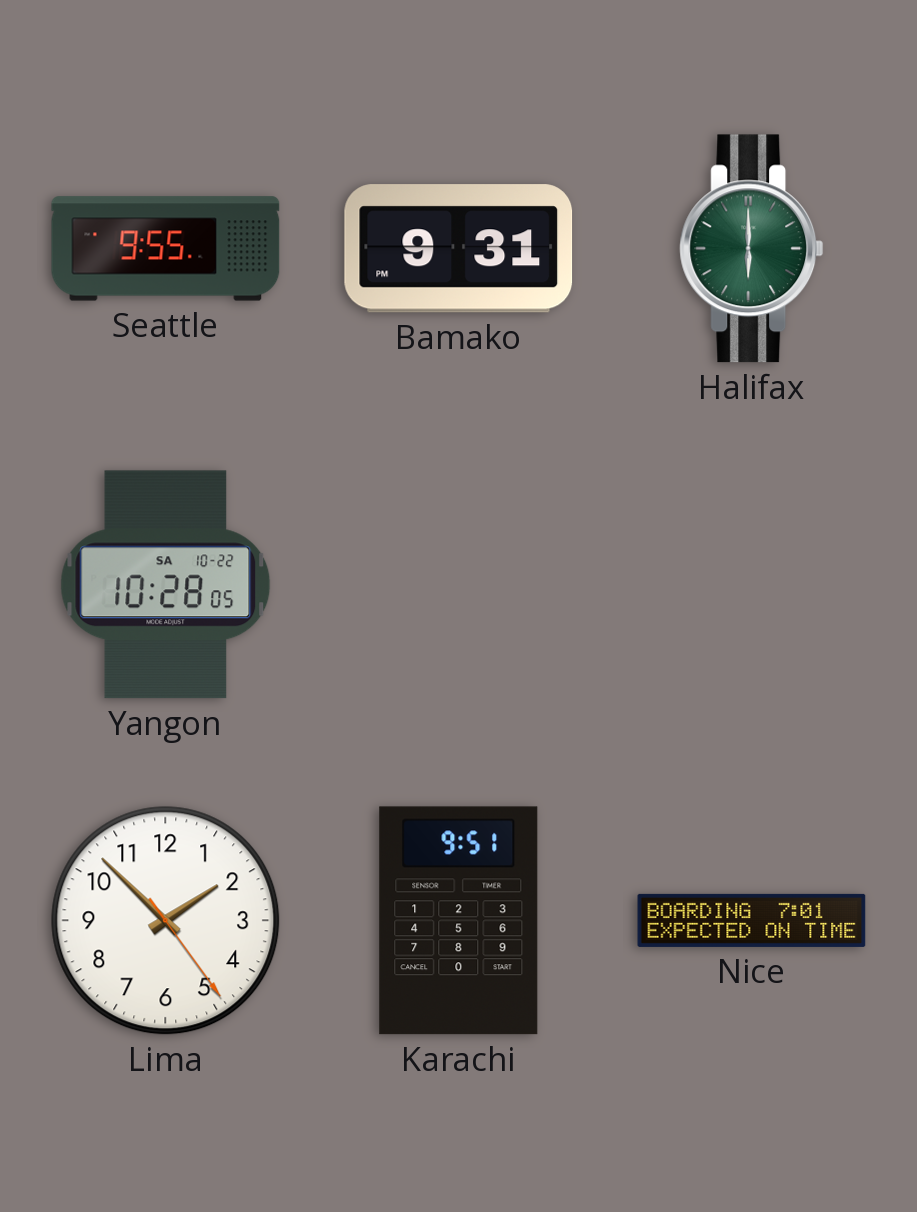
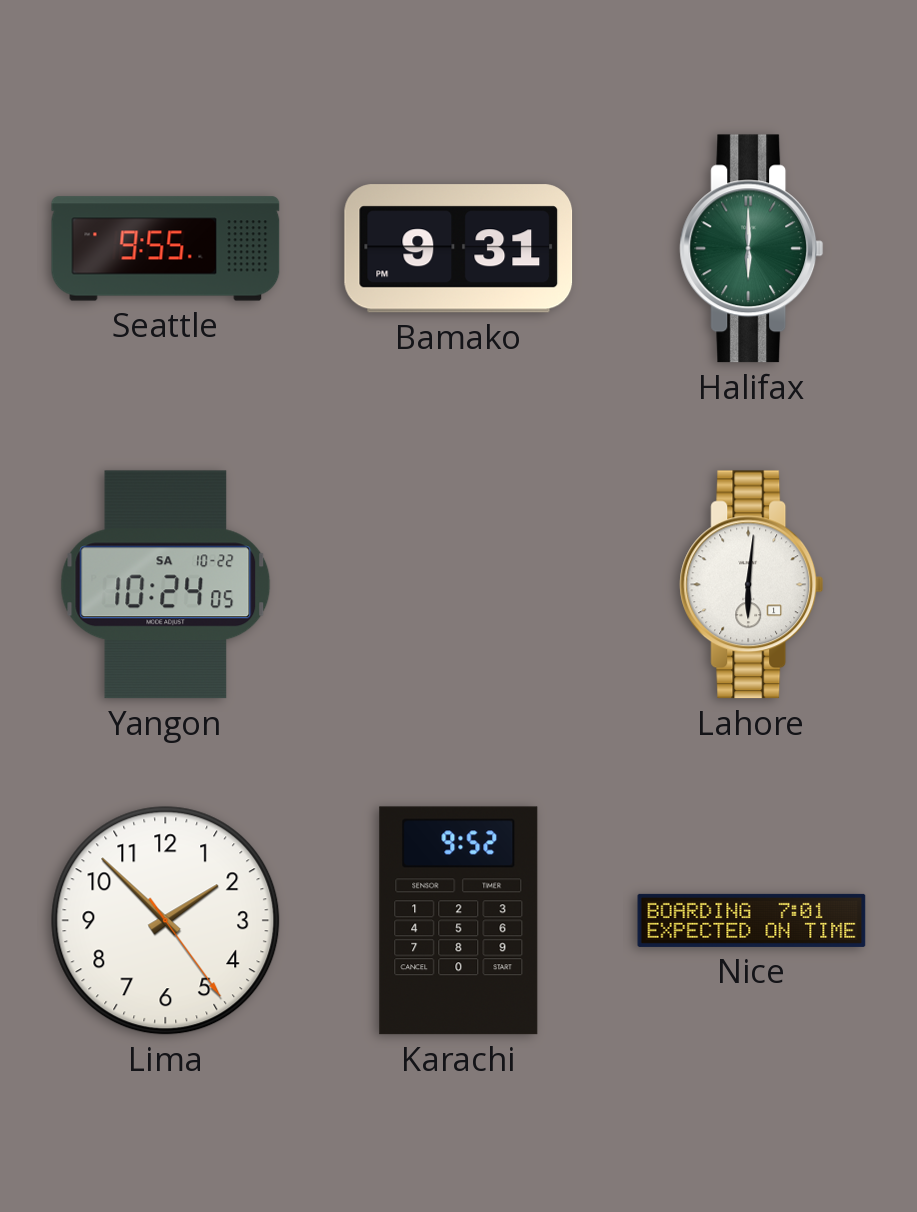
Yangon: 10:28 -> 10:24 (166, 585)
Lahore: none -> 6:01 (752, 585)
Karachi: 9:51 -> 9:52 (459, 921)
